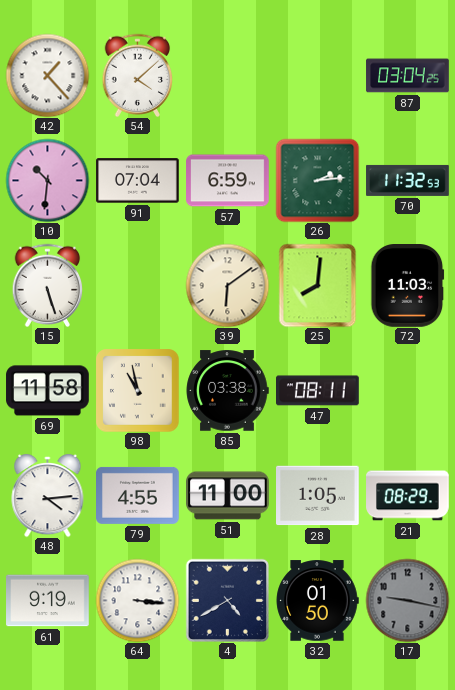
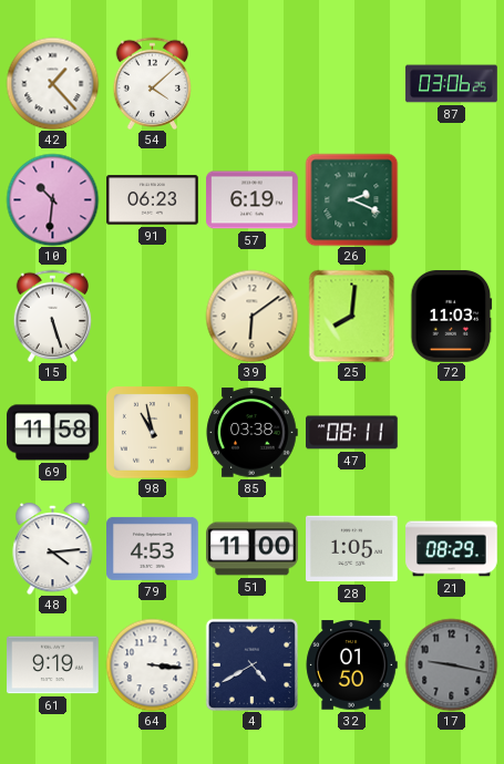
87: 03:04 -> 03:06 (452, 84)
91: 07:04 -> 06:23 (153, 200)
57: 6:59 -> 6:19 (253, 200)
26: 2:14 -> 2:19 (351, 199)
70: 11:32 -> none (408, 180)
79: 4:55 -> 4:53 (153, 548)
